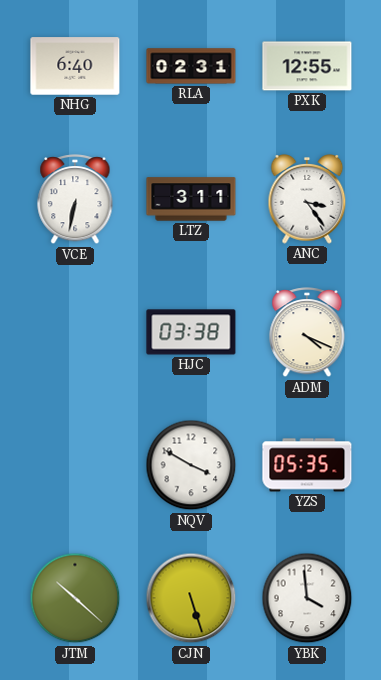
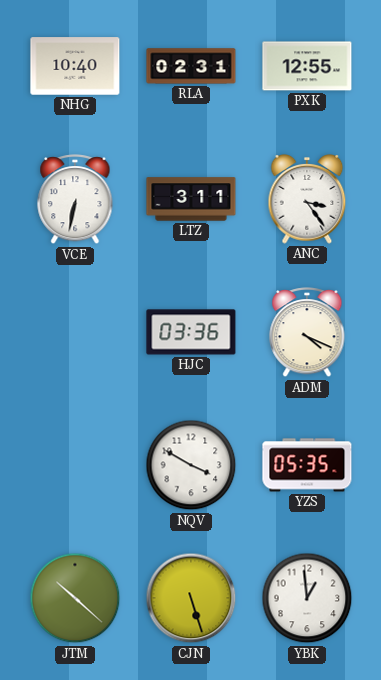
NHG: 6:40 -> 10:40 (75, 66)
HJC: 03:38 -> 03:36 (191, 332)
YBK: 3:59 -> 12:59 (307, 598)
